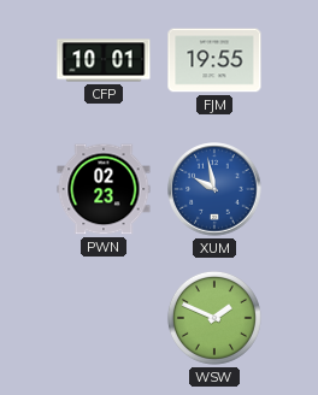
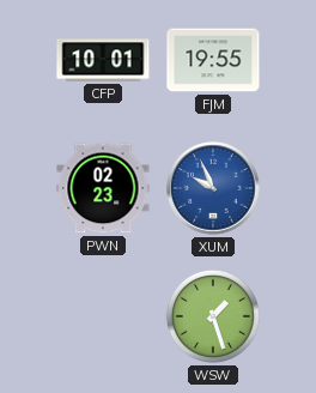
XUM: 9:58 -> 9:56 (213, 188)
WSW: 1:49 -> 1:27 (213, 316)
